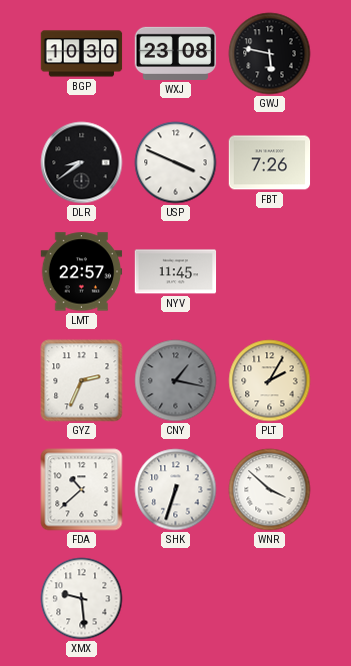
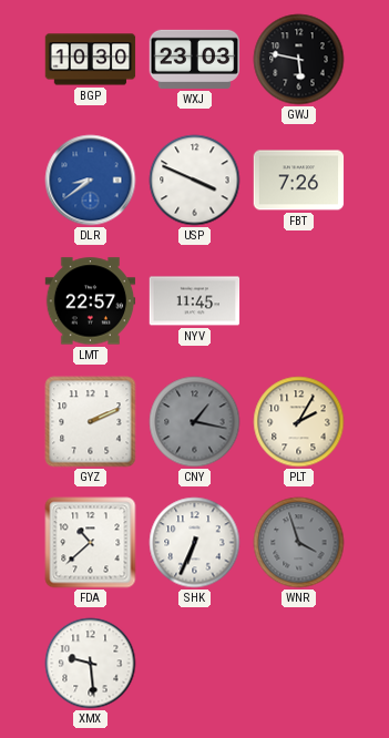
WXJ: 23:08 -> 23:03 (195, 59)
DLR dial: black -> blue (91, 181)
GYZ: 2:34 -> 2:11 (91, 422)
SHK: 6:33 -> 6:34 (195, 543)
WNR: 3:52 -> 3:57 (299, 543)
WNR dial: white -> grey (299, 543)
